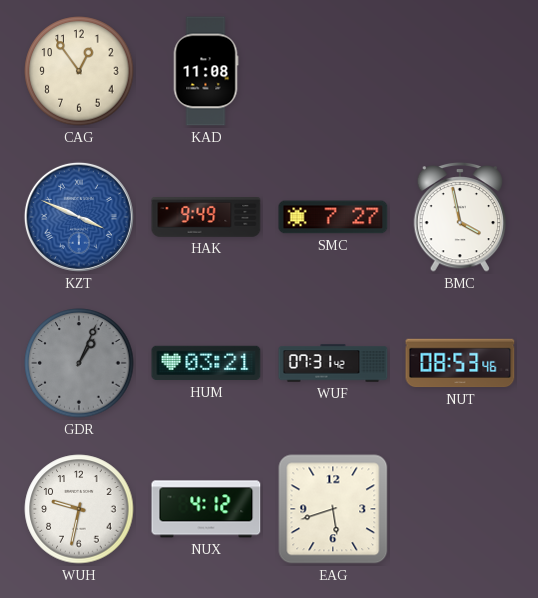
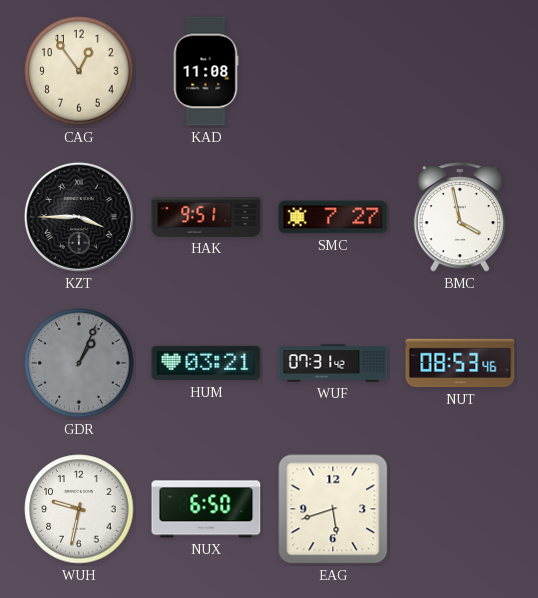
KZT: 3:49 -> 3:45 (79, 217)
KZT dial: blue -> black (79, 217)
HAK: 9:49 -> 9:51 (206, 218)
NUX: 4:12 -> 6:50 (206, 509)
